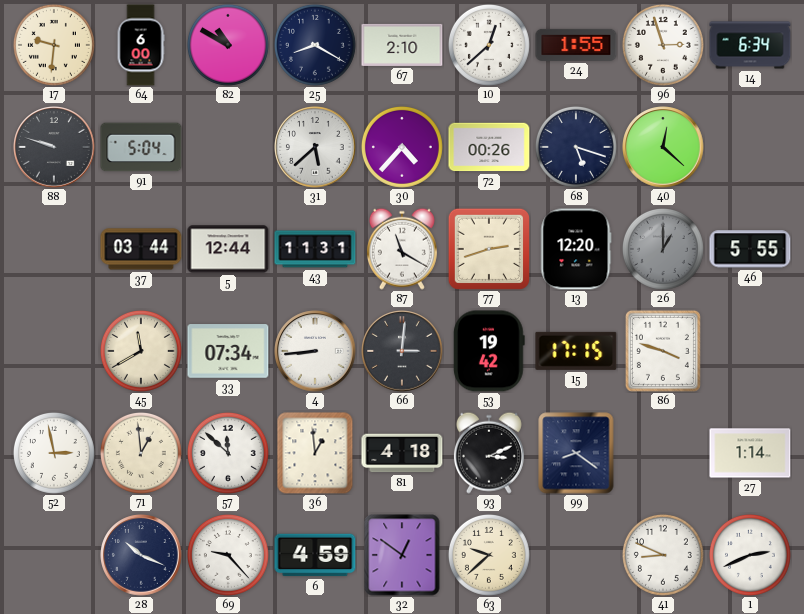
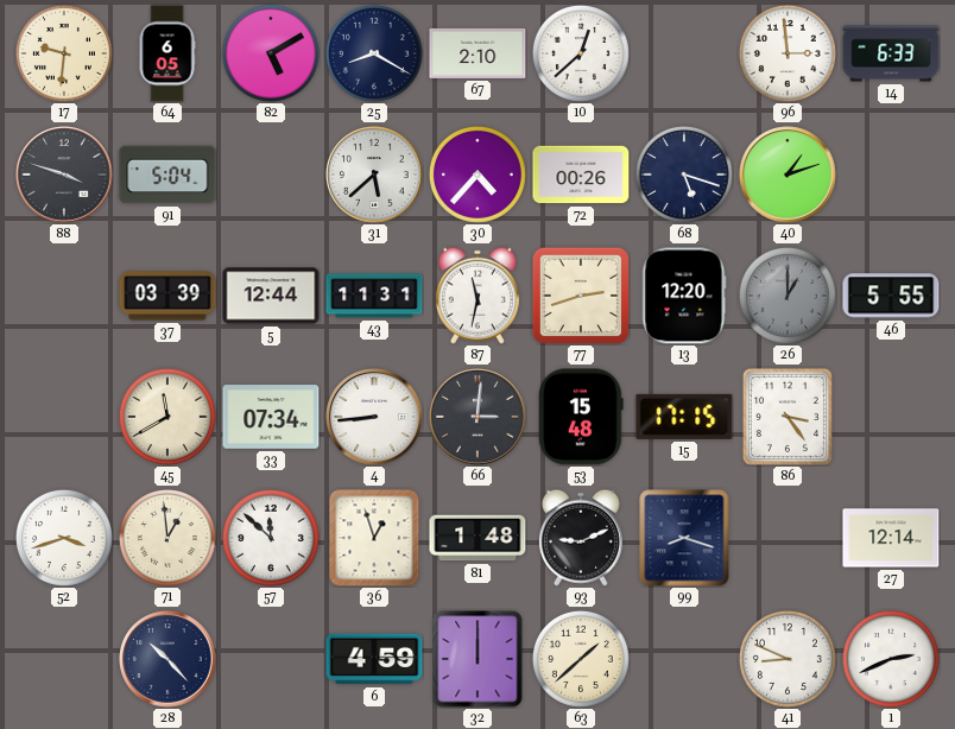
64: 6:00 -> 6:05 (167, 53)
82: 10:50 -> 5:10 (271, 53)
24: 1:55 -> none (576, 45)
96: 2:57 -> 2:59 (788, 53)
14: 6:34 -> 6:33 (891, 53)
88: 9:48 -> 3:48 (64, 175)
40: 12:22 -> 1:12 (788, 175)
37: 03:44 -> 03:39 (167, 296)
87: 11:20 -> 11:32 (477, 296)
53: 19:42 -> 15:48 (581, 417)
86: 3:48 -> 3:24 (788, 417)
52: 2:58 -> 3:42 (64, 538)
36: 12:59 -> 12:57 (374, 538)
81: 4:18 -> 1:48 (477, 538)
93: 3:11 -> 9:11 (581, 538)
99: 8:21 -> 8:18 (684, 538)
27: 1:14 -> 12:14 (891, 538)
28: 10:19 -> 10:23 (167, 659)
69: 9:23 -> none (228, 555)
32: 12:51 -> 12:00 (477, 659)
63: 9:38 -> 1:38 (581, 659)
